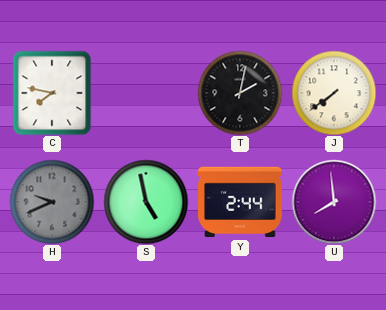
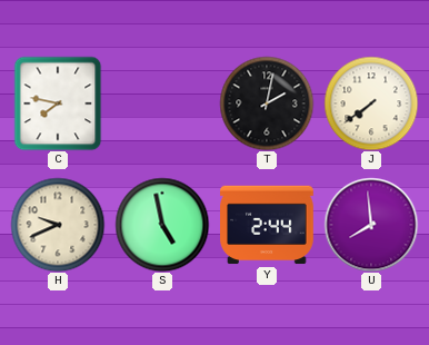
H dial: grey -> cream (58, 225)
